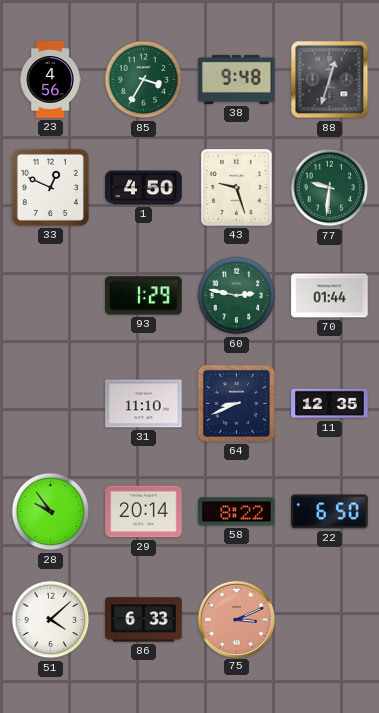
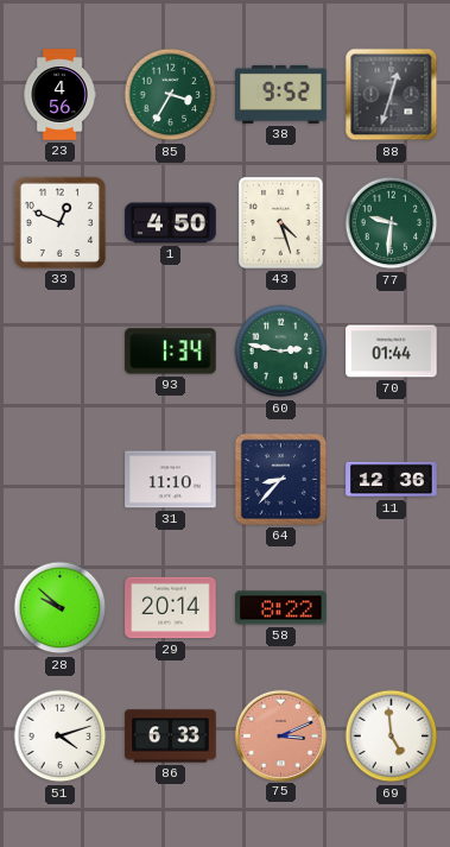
38: 9:48 -> 9:52 (281, 94)
43: 9:27 -> 4:27 (280, 222)
93: 1:29 -> 1:34 (171, 352)
64: 8:41 -> 8:37 (280, 479)
11: 12:35 -> 12:36 (392, 480)
28: 9:54 -> 9:52 (61, 608)
22: 6:50 -> none (330, 512)
51: 4:08 -> 4:12 (61, 737)
69: none -> 4:59 (392, 737)
